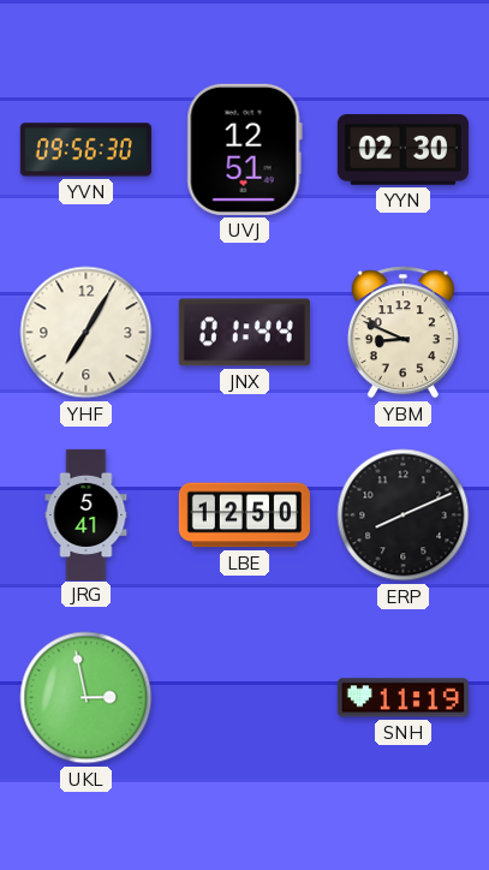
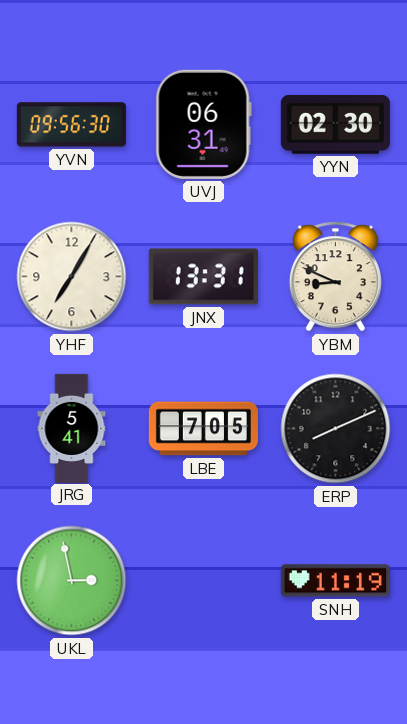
UVJ: 12:51 -> 06:31 (203, 124)
JNX: 01:44 -> 13:31 (203, 277)
LBE: 12:50 -> 7:05 (203, 429)
